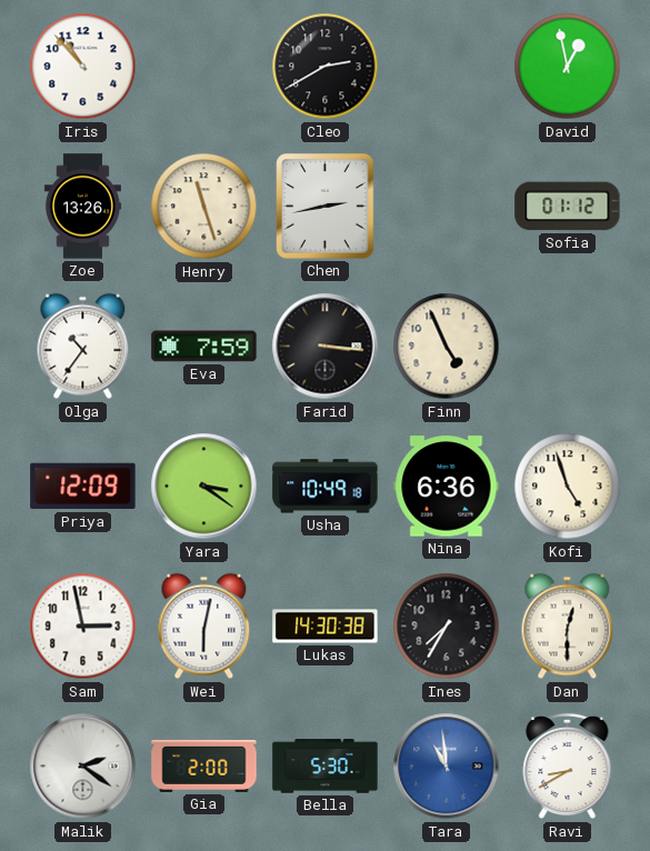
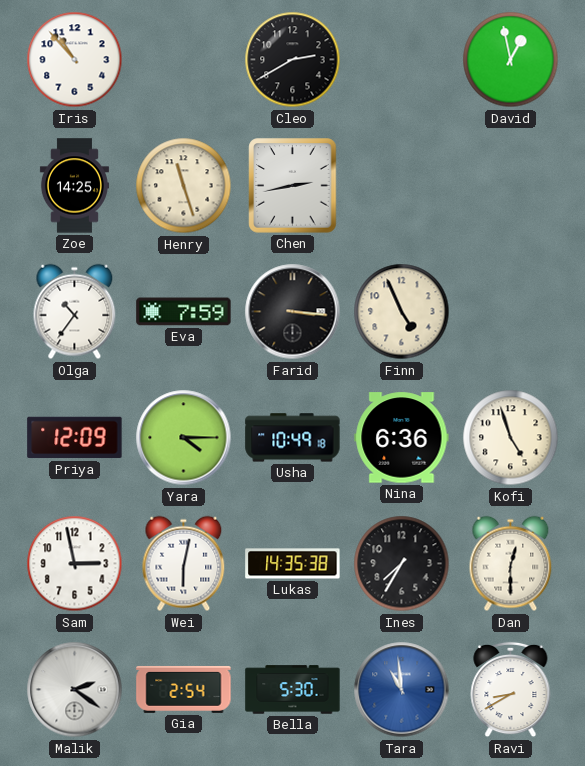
Zoe: 13:26 -> 14:25 (74, 186)
Sofia: 01:12 -> none (568, 207)
Yara: 3:21 -> 4:15 (184, 438)
Lukas: 14:30 -> 14:35 (293, 564)
Gia: 2:00 -> 2:54 (184, 689)
